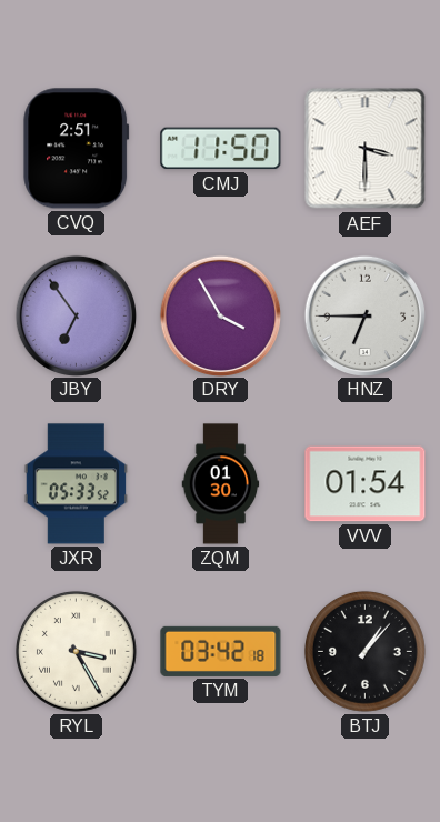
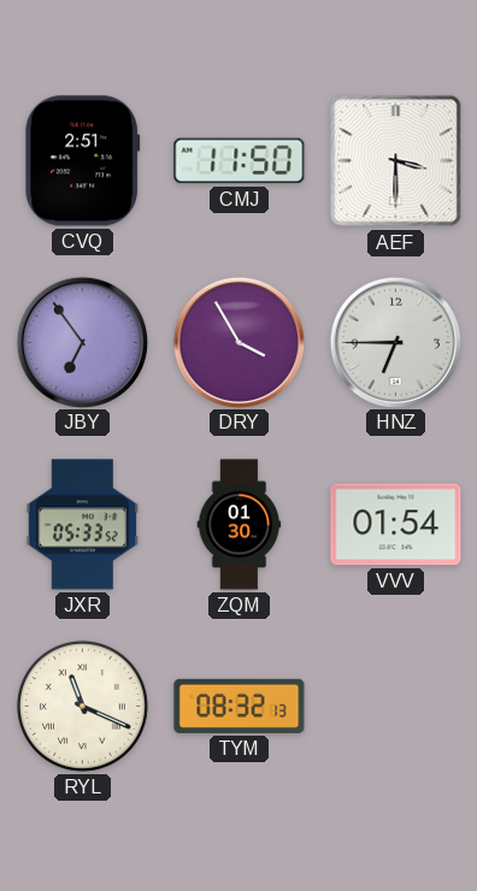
RYL: 3:25 -> 11:19 (82, 706)
TYM: 03:42 -> 08:32 (240, 706)
BTJ: 1:07 -> none (364, 651)
